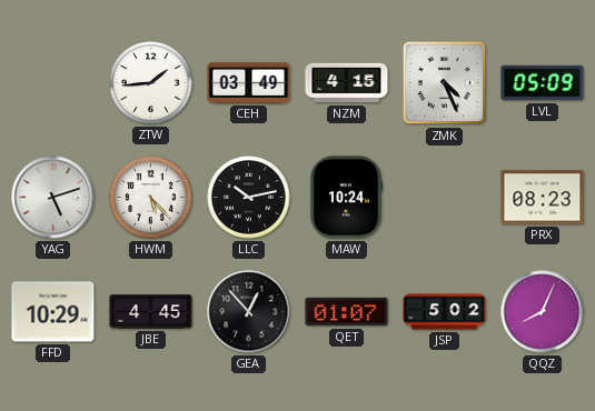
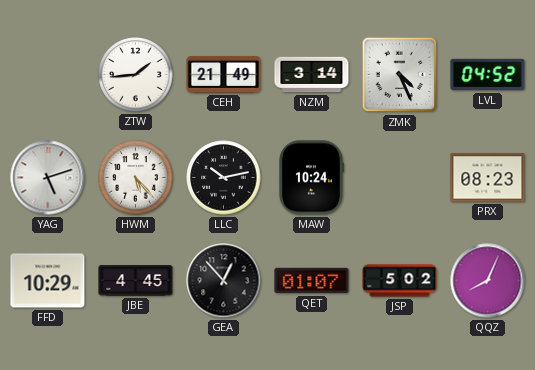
CEH: 03:49 -> 21:49 (224, 74)
NZM: 4:15 -> 3:14 (312, 75)
LVL: 05:09 -> 04:52 (488, 75)
